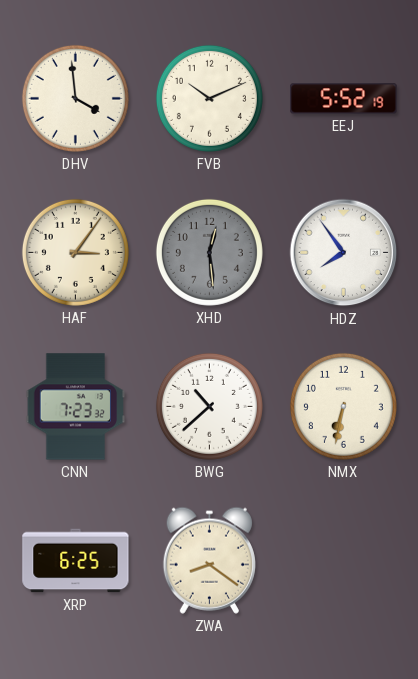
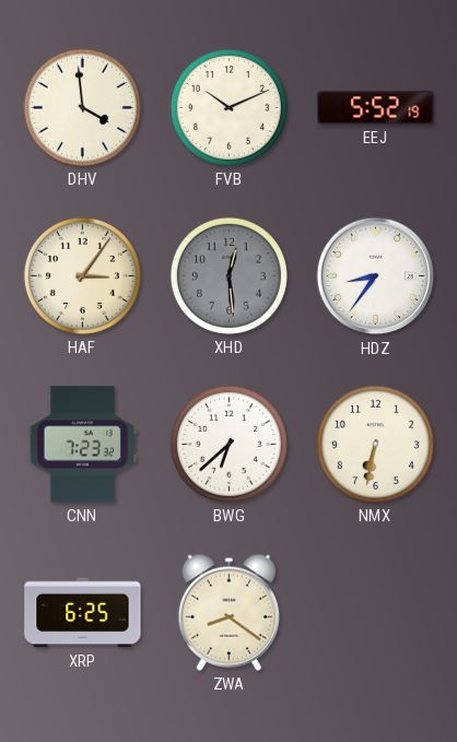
HDZ: 7:54 -> 8:36 (376, 276)
BWG: 10:38 -> 6:38 (228, 444)
